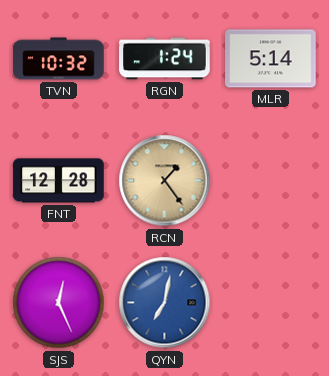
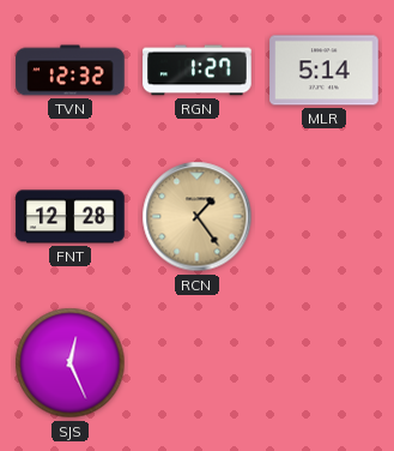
TVN: 10:32 -> 12:32 (71, 71)
RGN: 1:24 -> 1:27 (198, 71)
QYN: 7:02 -> none (165, 303)
